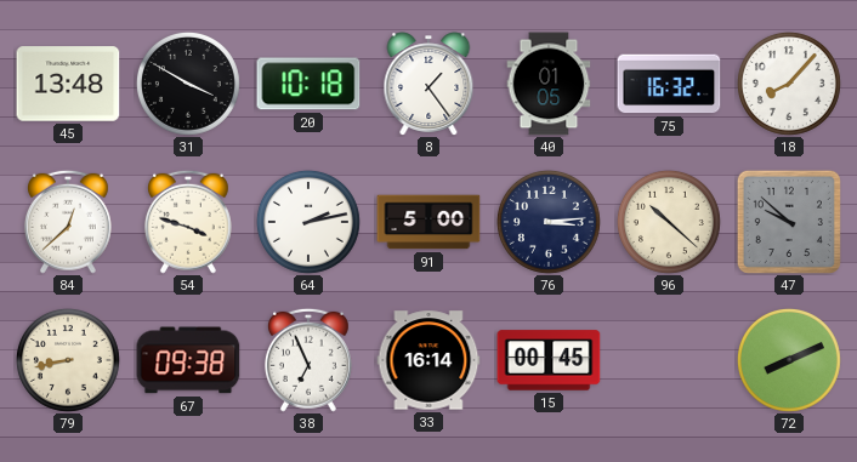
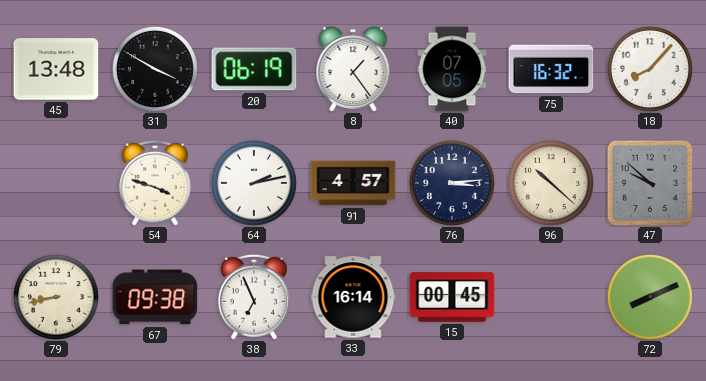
20: 10:18 -> 06:19 (254, 69)
40: 01:05 -> 07:05 (452, 69)
84: 12:38 -> none (68, 222)
91: 5:00 -> 4:57 (353, 183)
